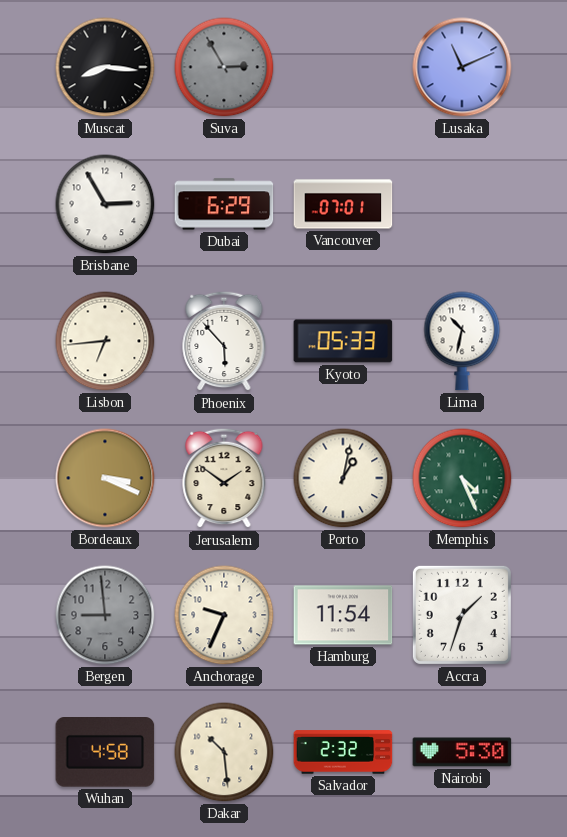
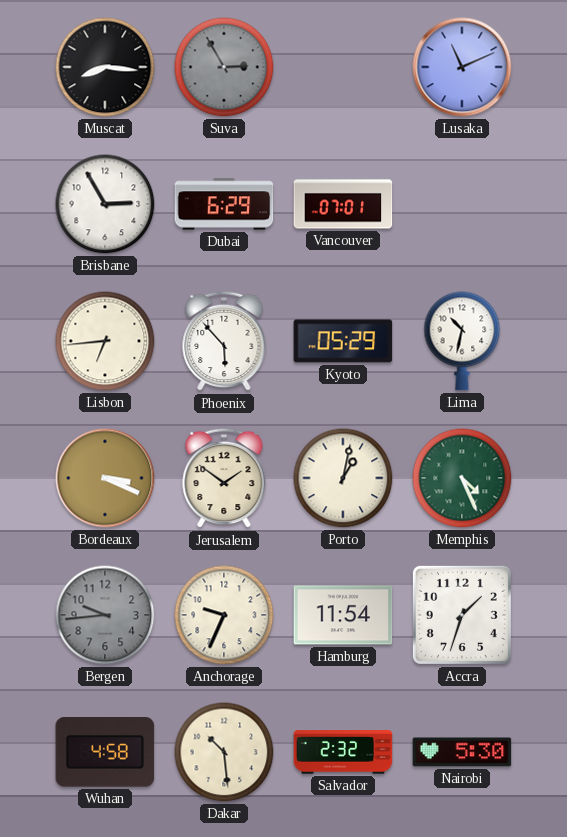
Kyoto: 05:33 -> 05:29 (343, 341)
Bergen: 8:59 -> 9:44 (105, 615)
